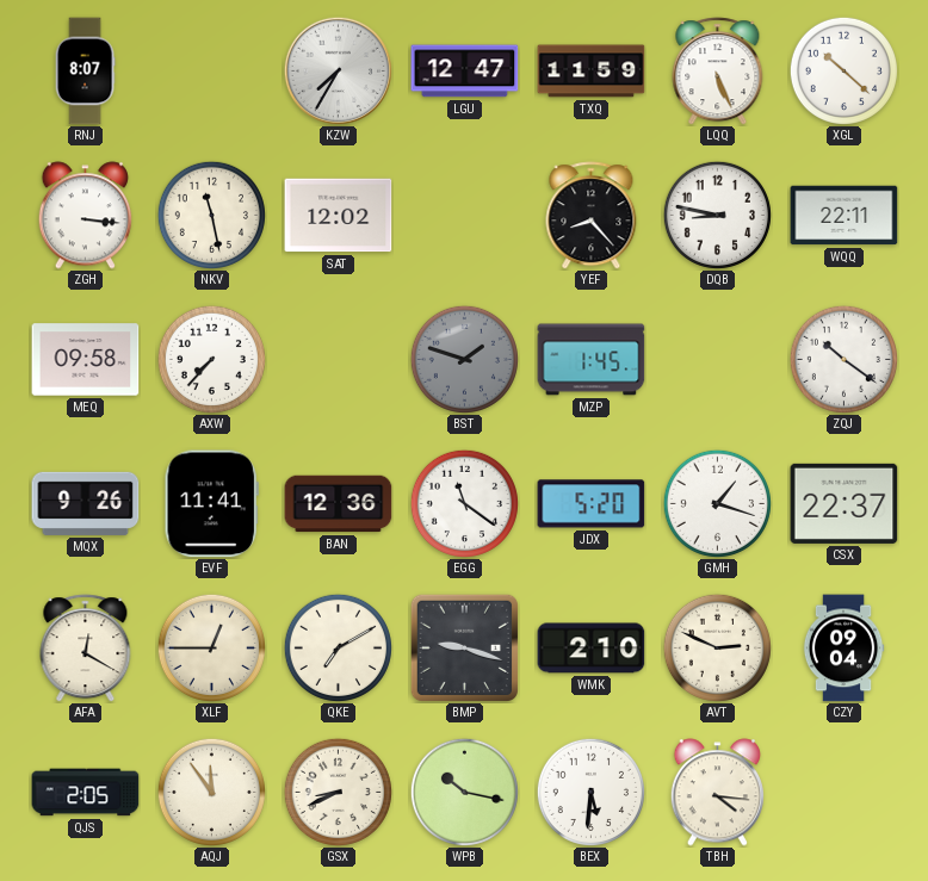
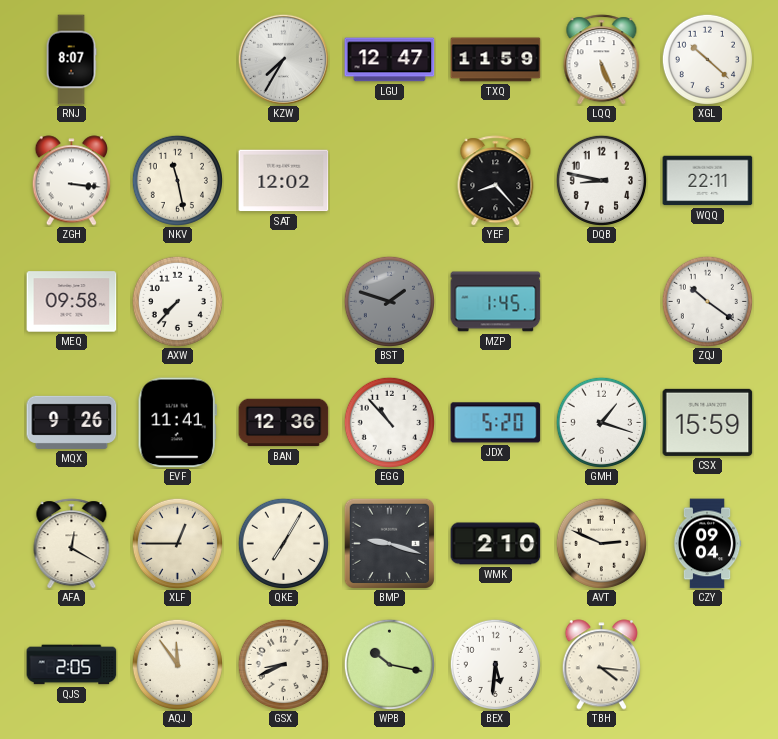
EGG: 11:21 -> 10:53 (389, 422)
CSX: 22:37 -> 15:59 (708, 422)
QKE: 7:10 -> 7:05 (283, 543)
